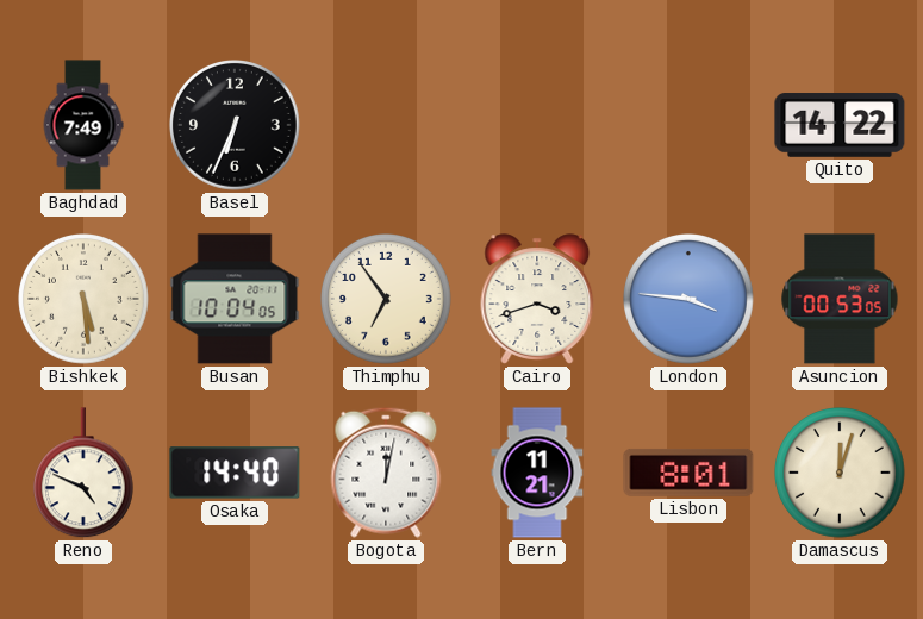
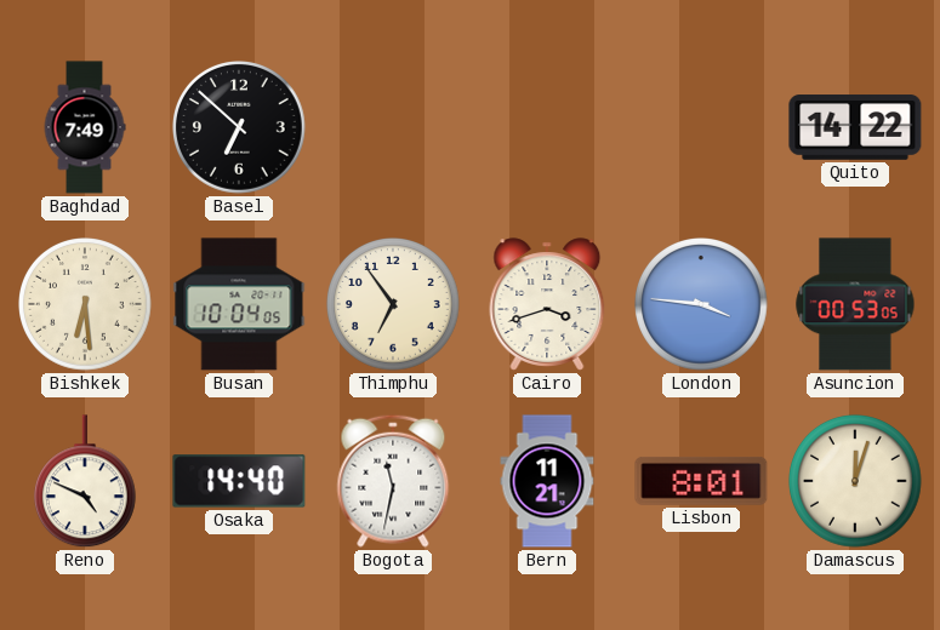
Basel: 6:34 -> 6:52 (240, 128)
Bishkek: 5:29 -> 6:29 (86, 305)
Bogota: 12:02 -> 11:32 (393, 481)
